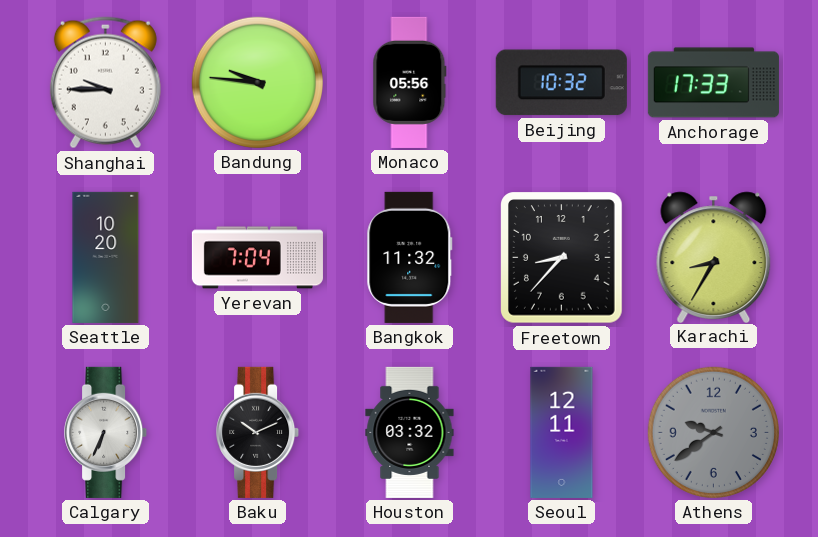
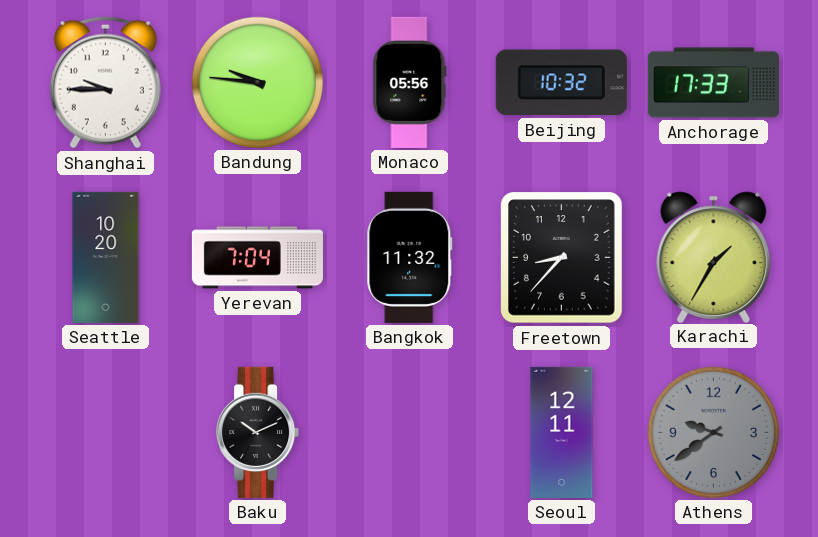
Karachi: 8:35 -> 1:35 (714, 257)
Calgary: 6:34 -> none (106, 432)
Houston: 03:32 -> none (410, 432)
